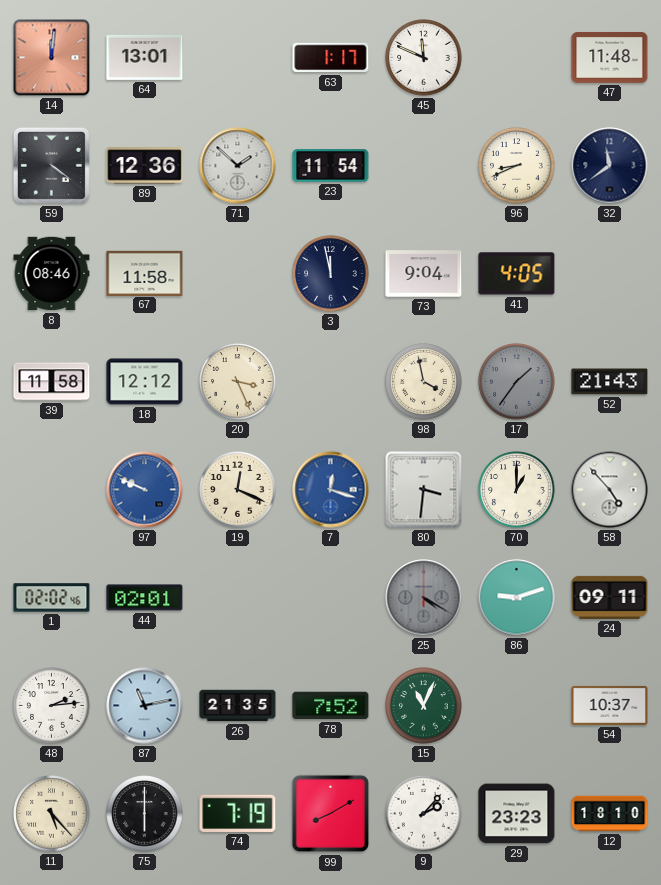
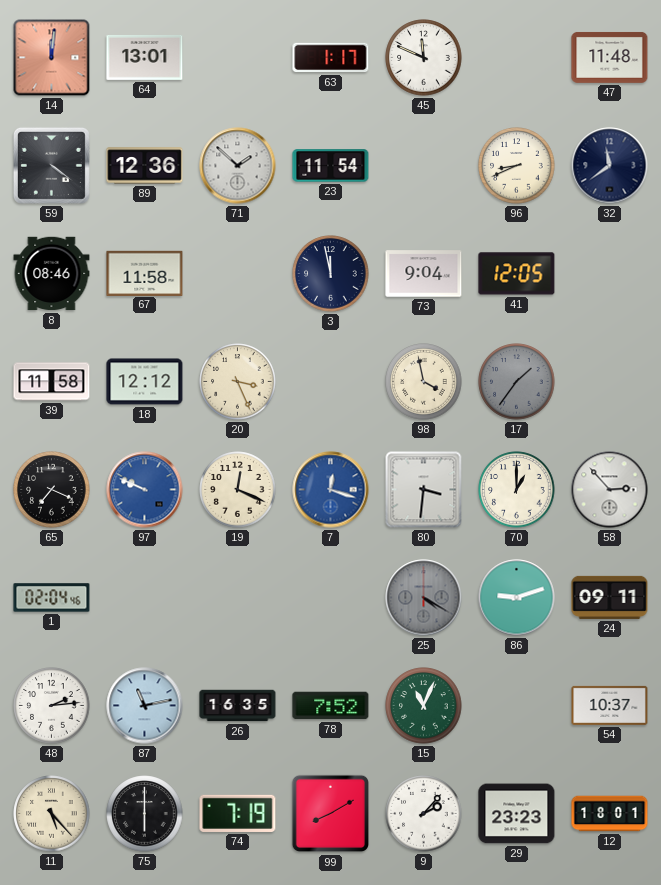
41: 4:05 -> 12:05 (517, 274)
52: 21:43 -> none (610, 382)
65: none -> 7:19 (52, 490)
58: 4:53 -> 2:53 (610, 490)
1: 02:02 -> 02:04 (52, 598)
44: 02:01 -> none (145, 598)
26: 21:35 -> 16:35 (238, 706)
12: 18:10 -> 18:01 (610, 814)
